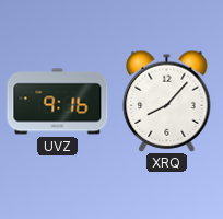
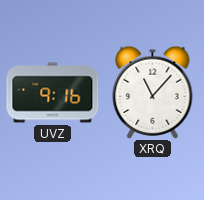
XRQ: 8:07 -> 11:07 (153, 92)
